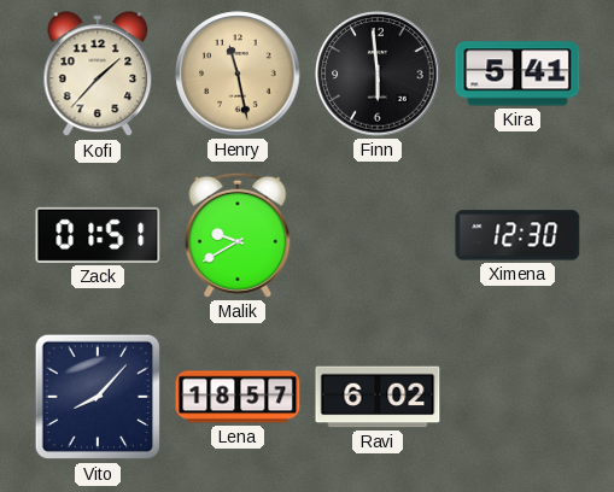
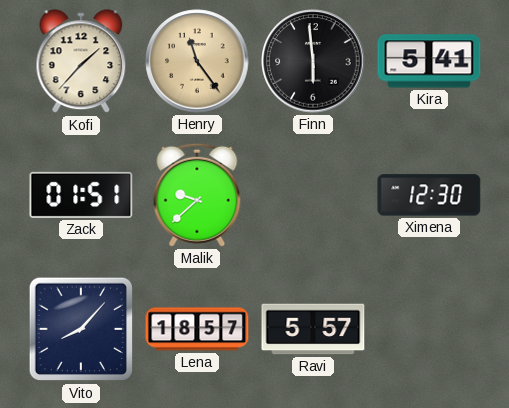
Henry: 11:28 -> 11:24 (197, 61)
Malik: 9:40 -> 9:38 (197, 195)
Ravi: 6:02 -> 5:57 (313, 329)
